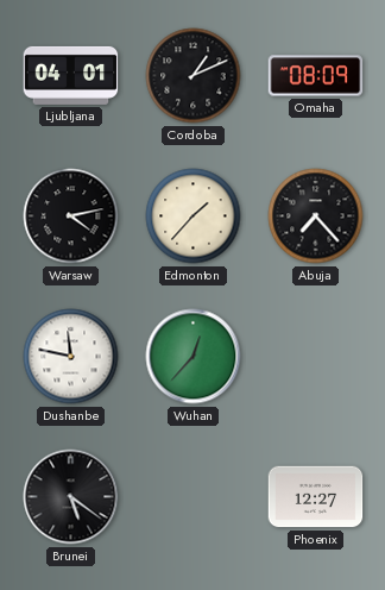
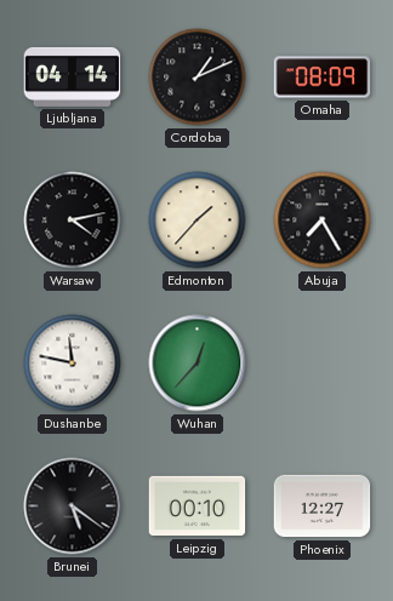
Ljubljana: 04:01 -> 04:14 (73, 76)
Abuja: 7:23 -> 7:25 (323, 221)
Leipzig: none -> 00:10 (198, 506)
